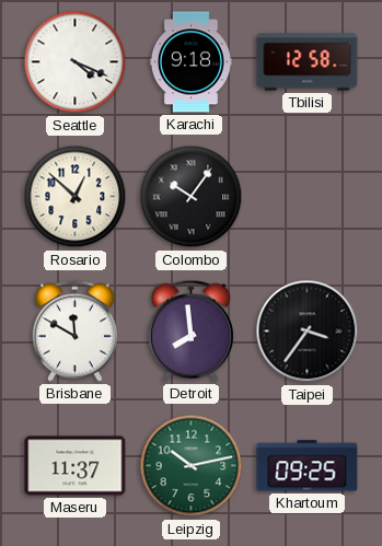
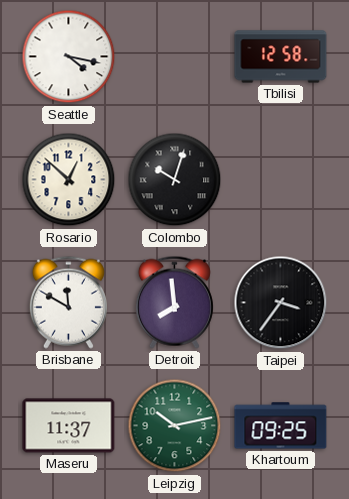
Seattle: 4:19 -> 4:17 (69, 57)
Karachi: 9:18 -> none (190, 62)
Colombo: 10:06 -> 10:03 (175, 180)
